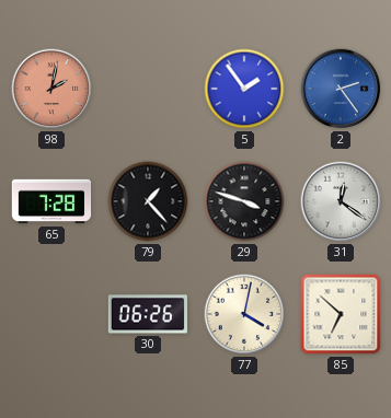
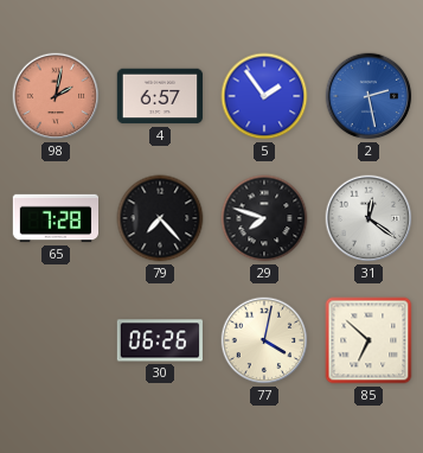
4: none -> 6:57 (160, 96)
2: 2:24 -> 2:28 (368, 96)
79: 1:23 -> 7:23 (160, 218)
29: 3:48 -> 7:48 (264, 218)
